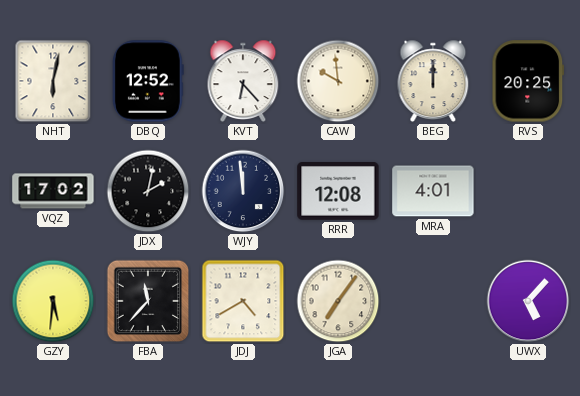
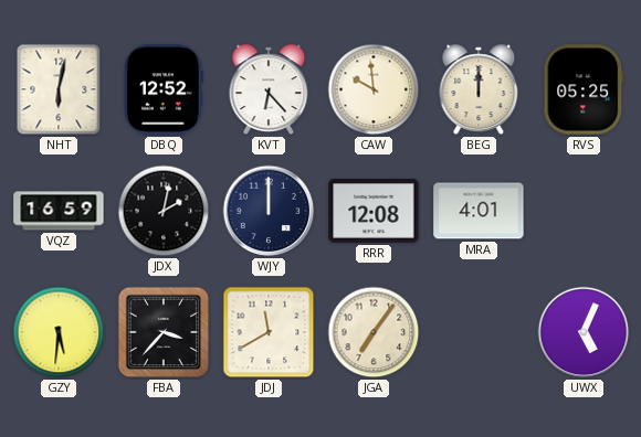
RVS: 20:25 -> 05:25 (584, 89)
VQZ: 17:02 -> 16:59 (59, 211)
WJY: 11:59 -> 12:00 (269, 211)
FBA: 11:37 -> 3:37 (164, 332)
JDJ: 4:40 -> 11:40 (269, 332)
UWX: 5:07 -> 5:04 (584, 332)
